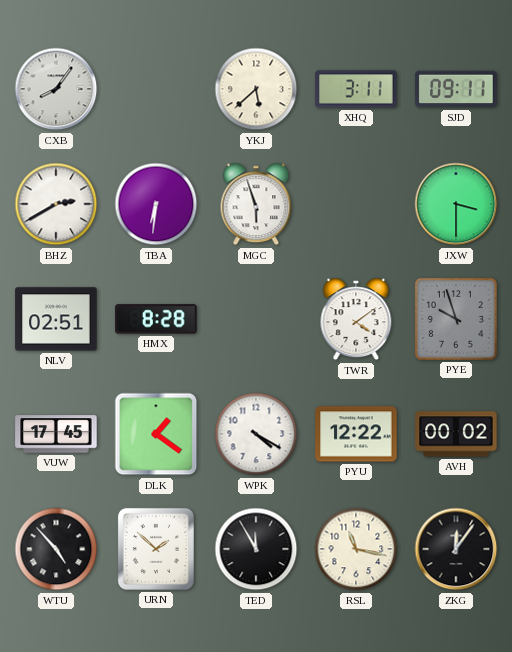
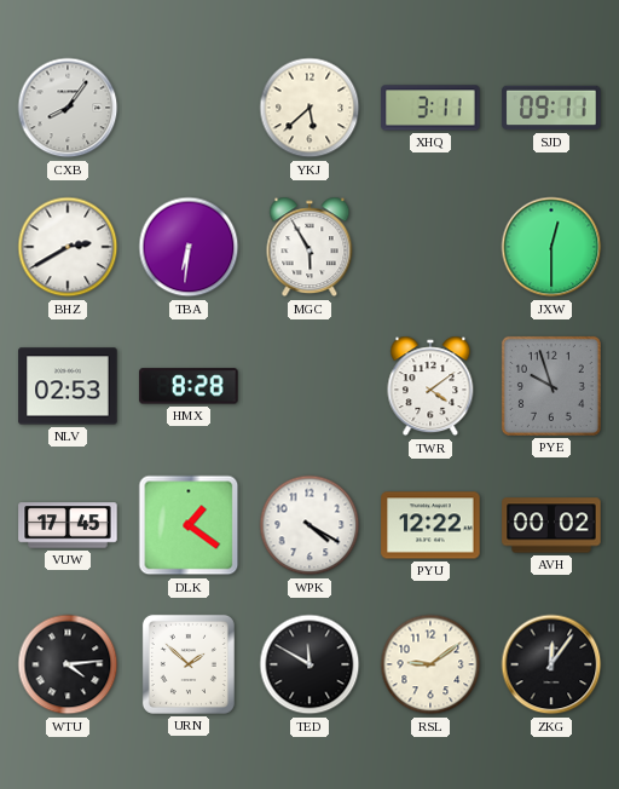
MGC: 5:57 -> 5:55 (309, 247)
JXW: 3:30 -> 12:30 (551, 247)
NLV: 02:51 -> 02:53 (68, 386)
WTU: 4:53 -> 4:14 (68, 664)
TED: 11:55 -> 11:50 (309, 664)
RSL: 11:17 -> 9:09 (430, 664)
